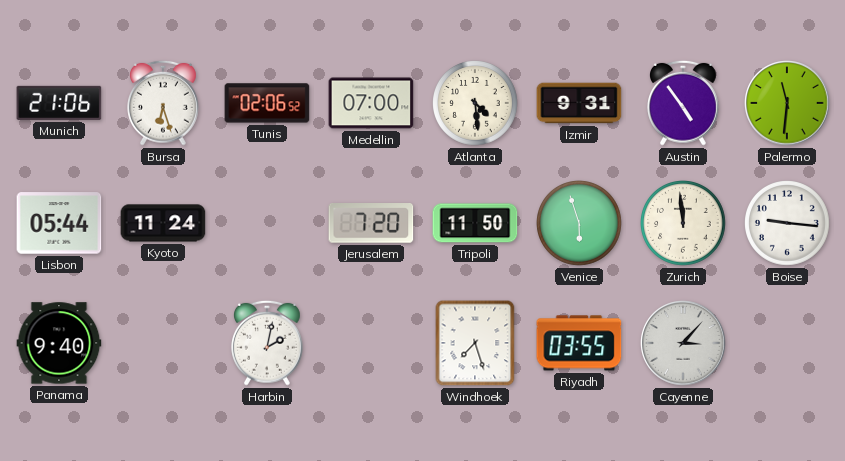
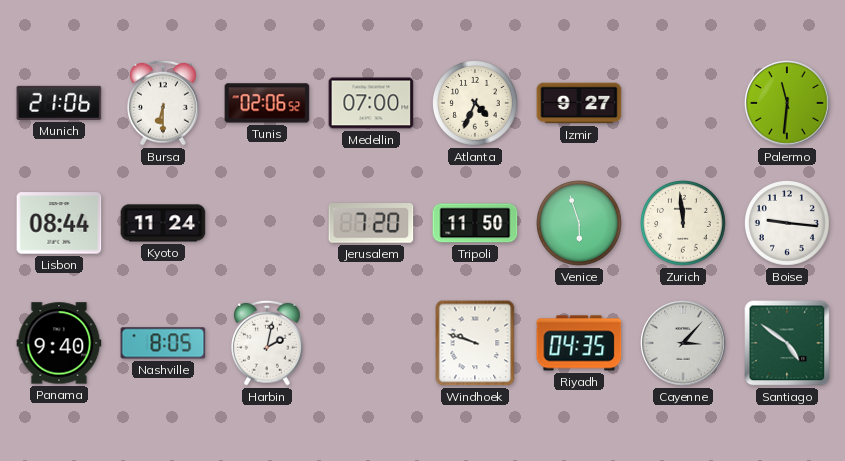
Bursa: 6:27 -> 6:30 (164, 103)
Atlanta: 4:29 -> 4:34 (476, 104)
Izmir: 9:31 -> 9:27 (579, 103)
Austin: 4:54 -> none (684, 103)
Lisbon: 05:44 -> 08:44 (59, 223)
Nashville: none -> 8:05 (163, 343)
Windhoek: 7:27 -> 9:48 (475, 343)
Riyadh: 03:55 -> 04:35 (579, 343)
Santiago: none -> 4:51 (787, 343)
